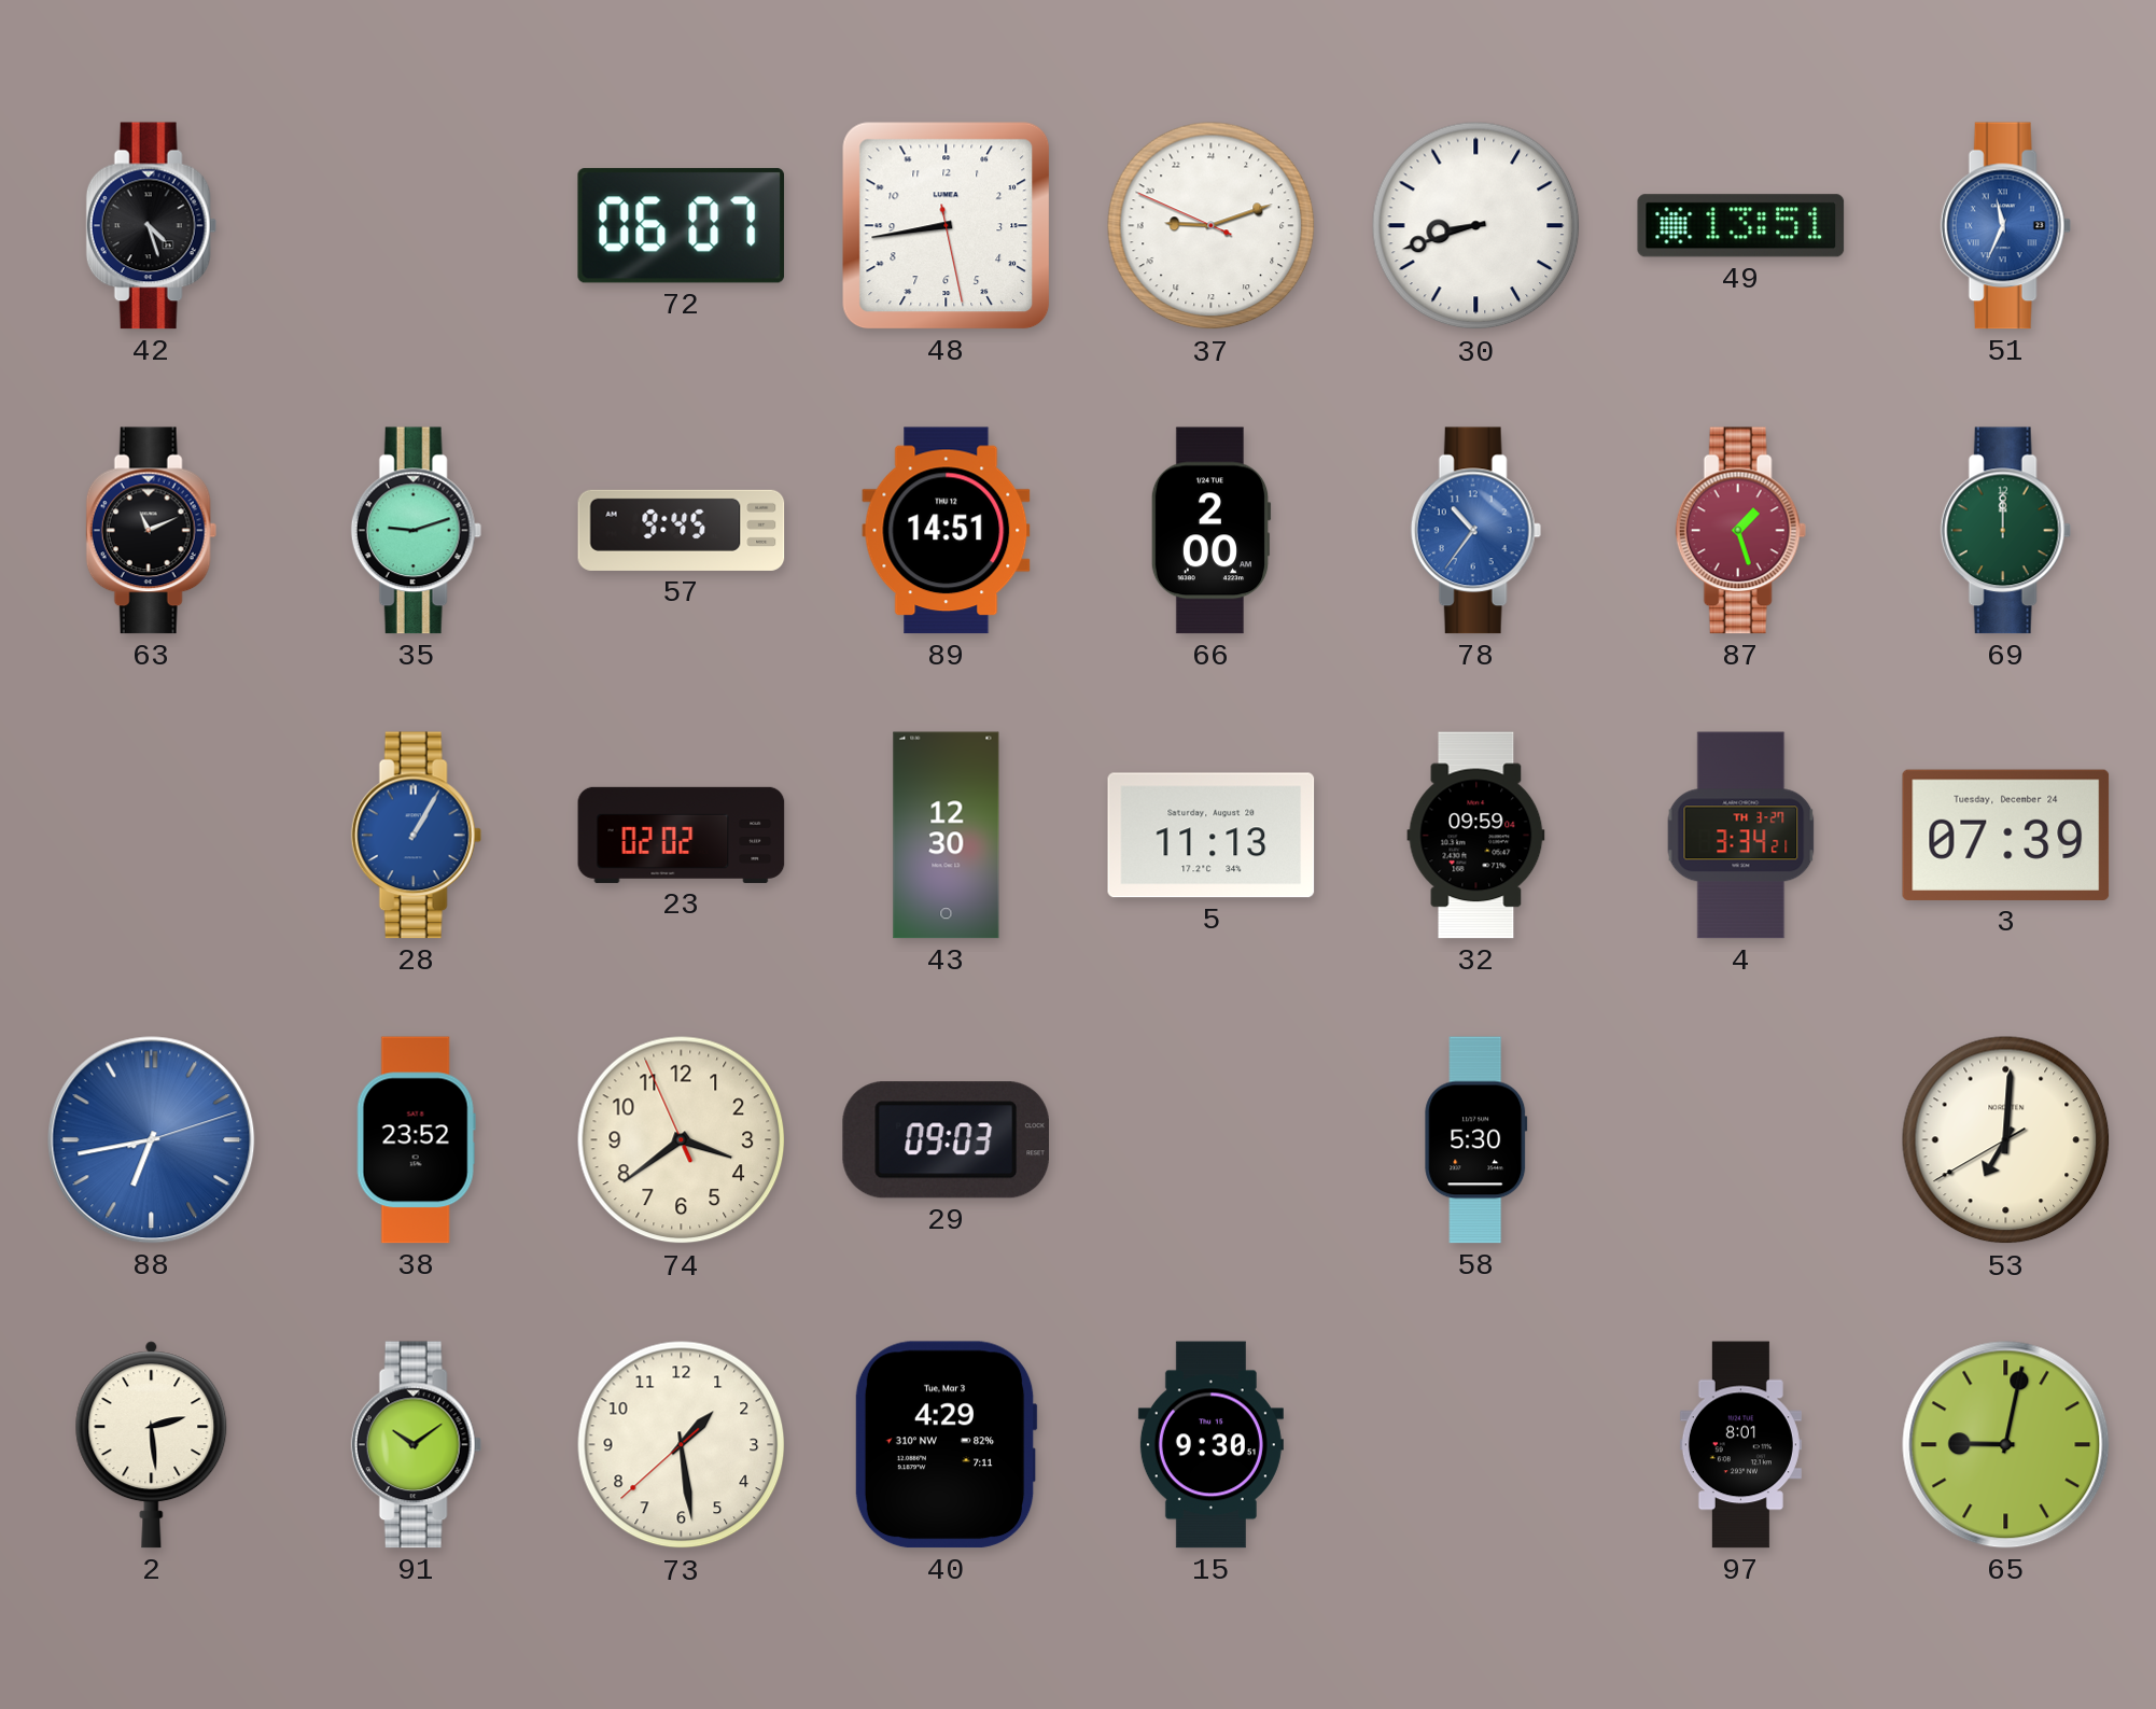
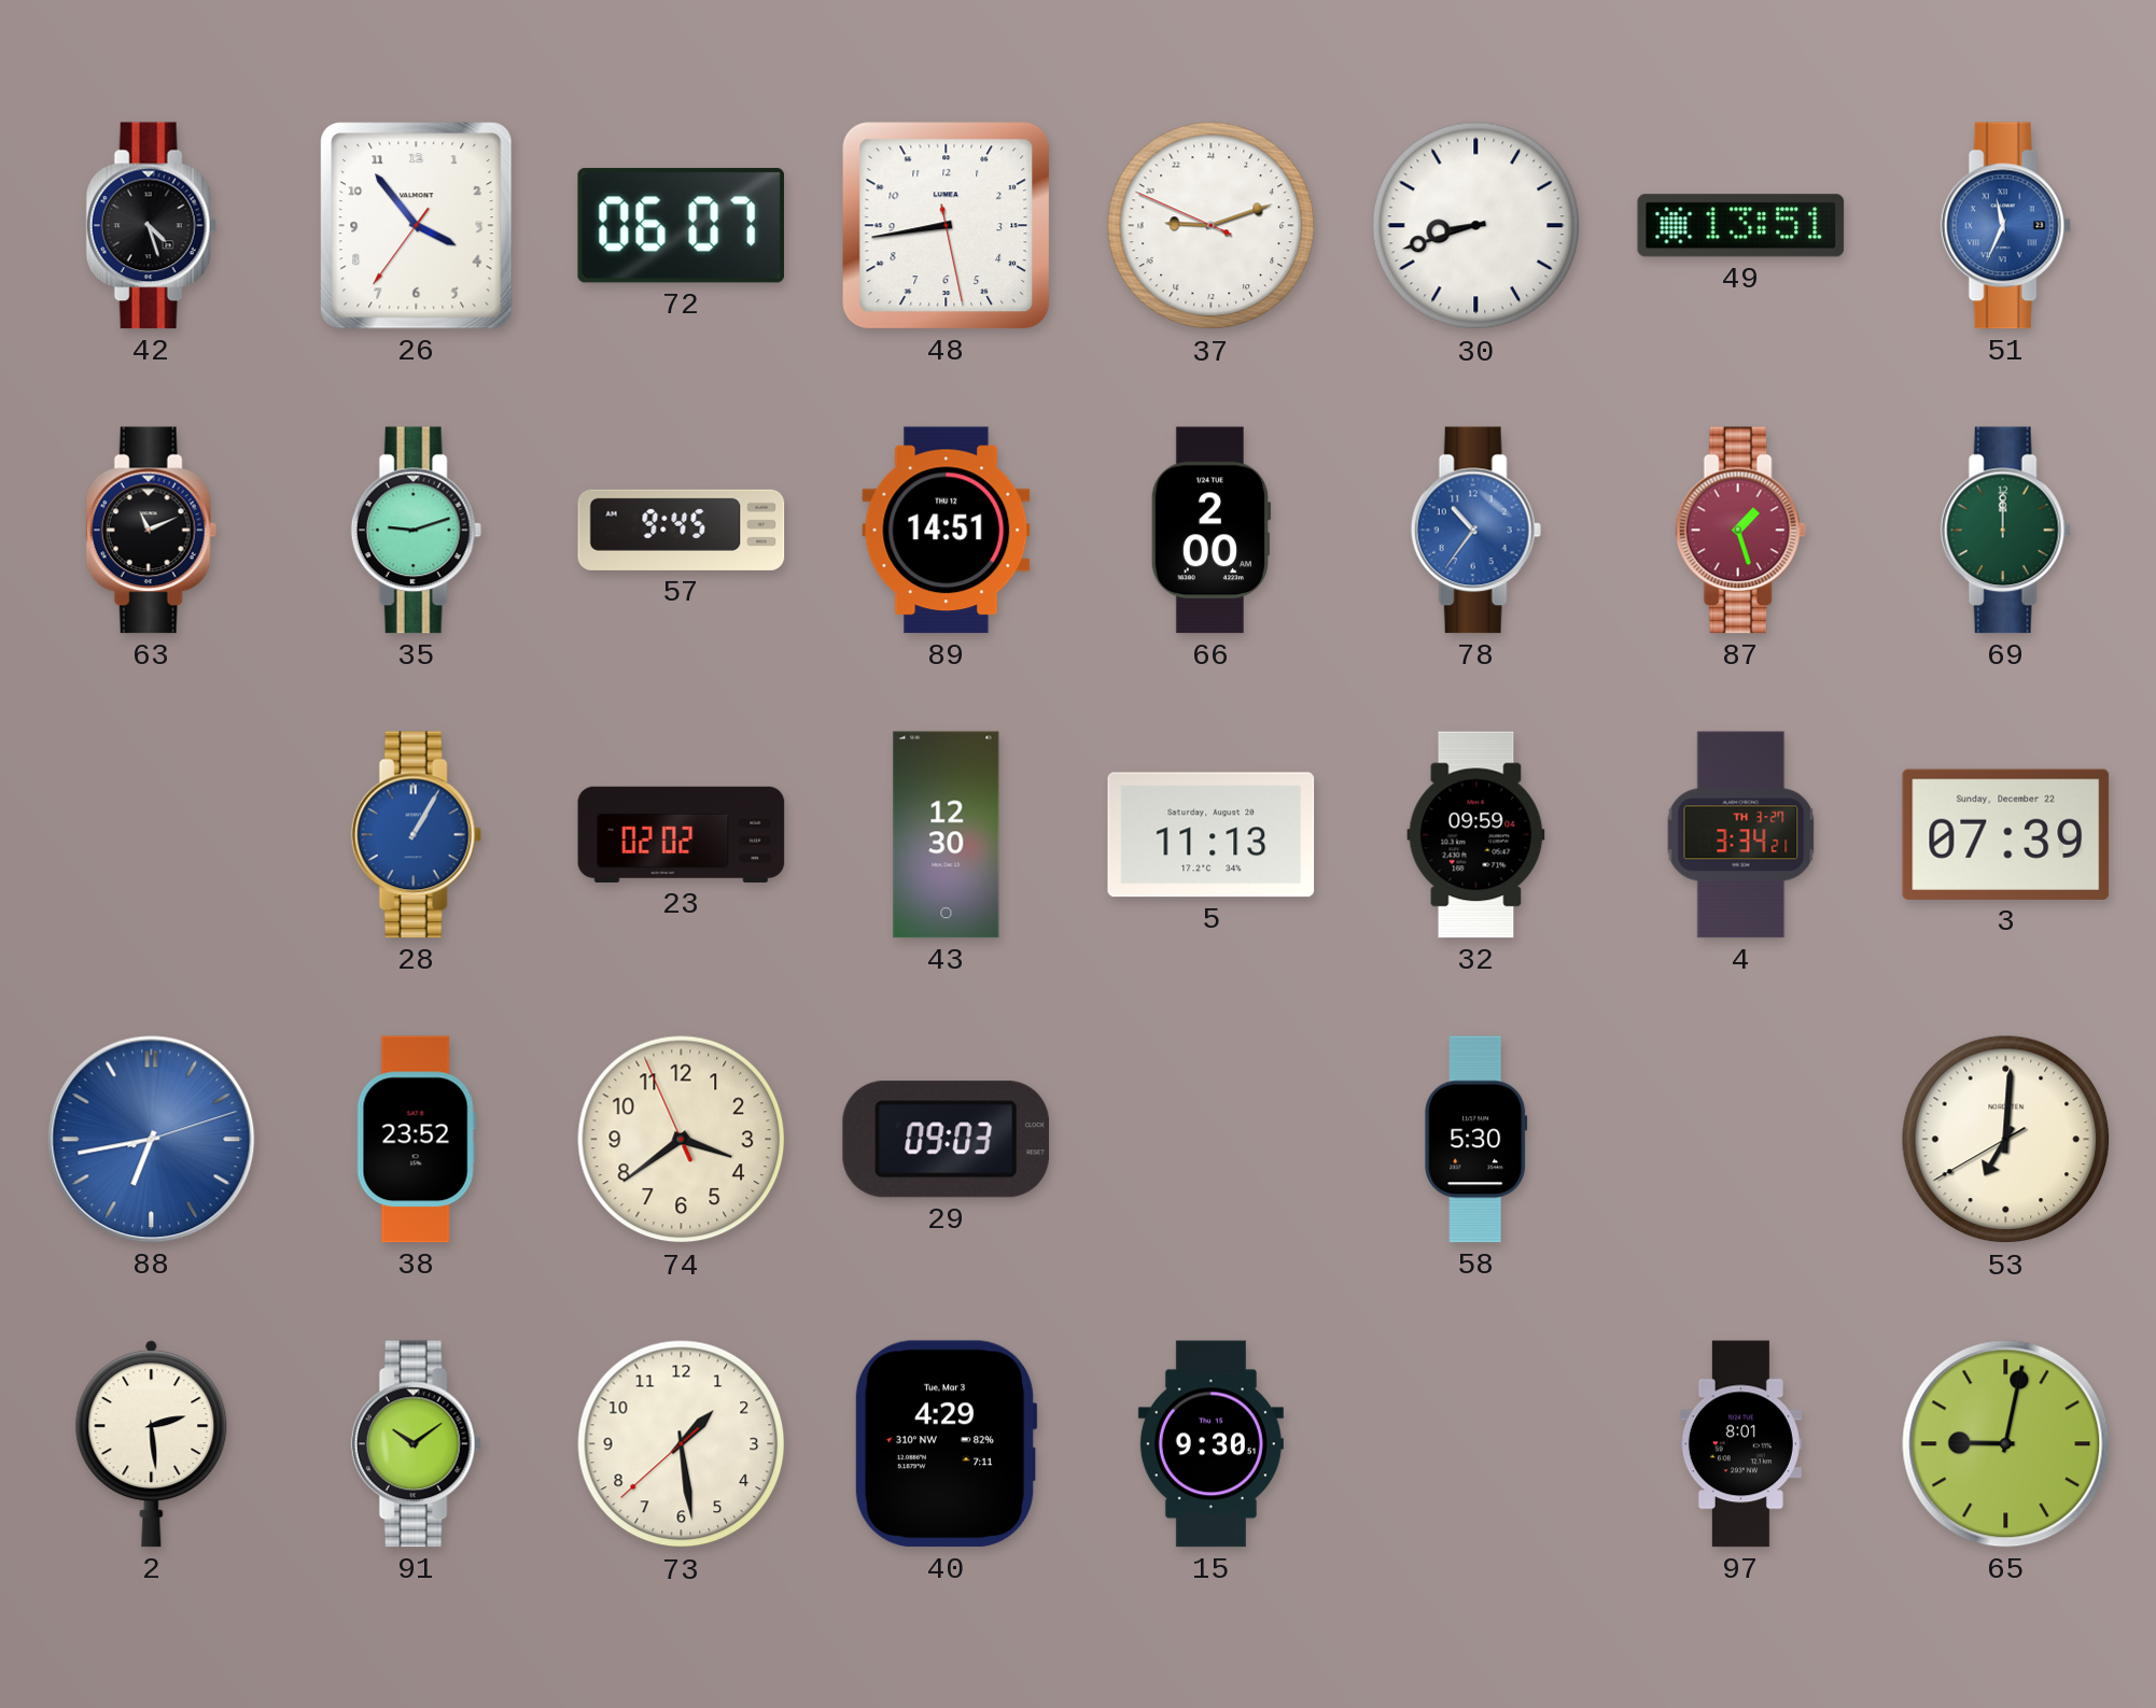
26: none -> 3:53 (417, 226)
3 date: Tuesday, December 24 -> Sunday, December 22 (2006, 834)
